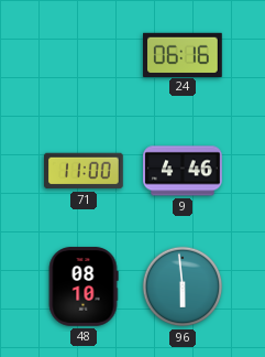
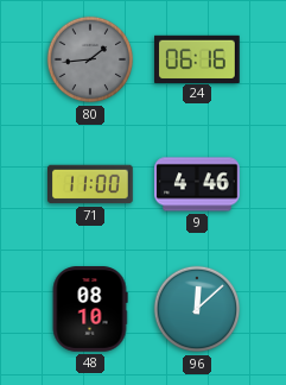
80: none -> 1:44 (90, 59)
96: 5:59 -> 12:08 (197, 309)
